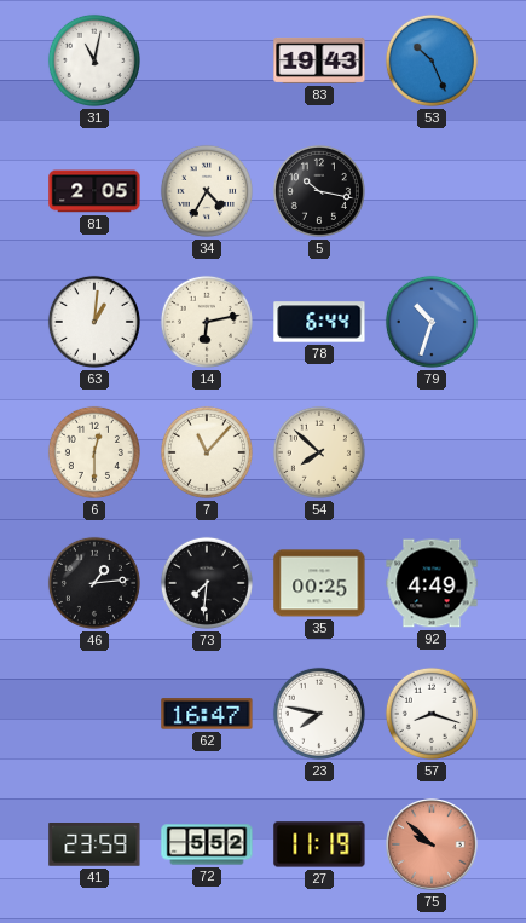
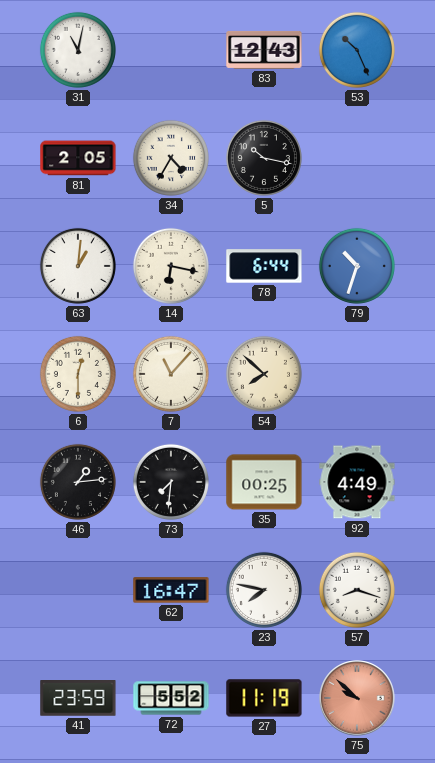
83: 19:43 -> 12:43 (264, 50)
14: 6:13 -> 6:17 (171, 266)
